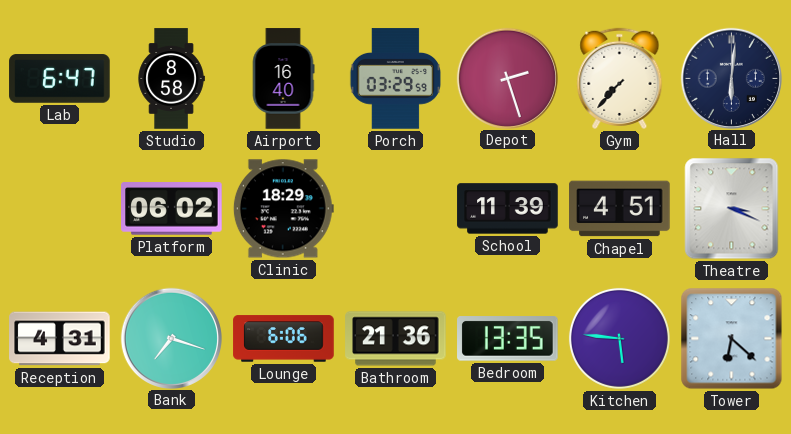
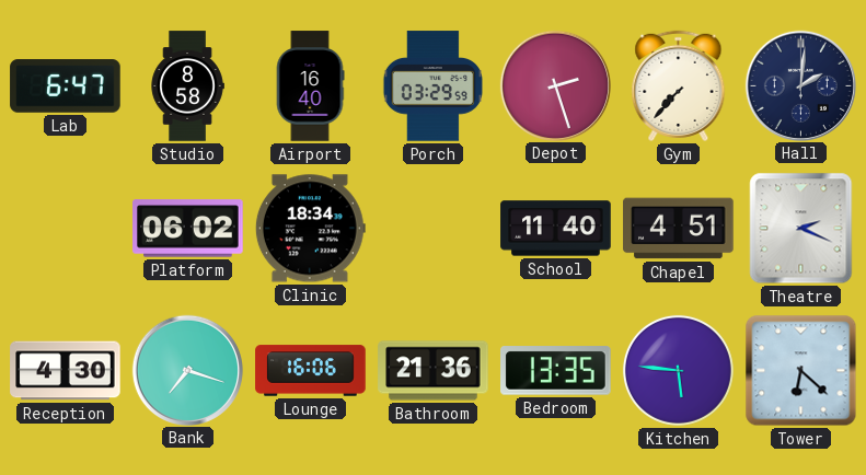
Hall: 6:01 -> 2:01 (800, 85)
Clinic: 18:29 -> 18:34 (310, 229)
School: 11:39 -> 11:40 (556, 229)
Theatre: 3:19 -> 2:19 (801, 229)
Reception: 4:31 -> 4:30 (66, 371)
Lounge: 6:06 -> 16:06 (311, 371)
